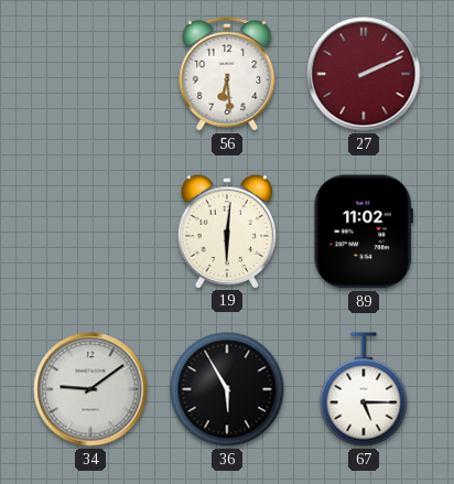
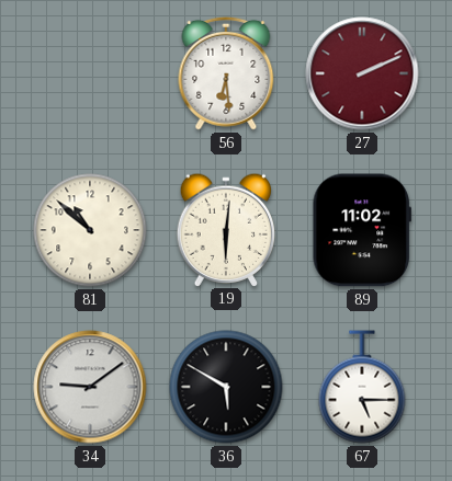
81: none -> 10:52 (90, 230)
36: 5:55 -> 5:50 (226, 387)
